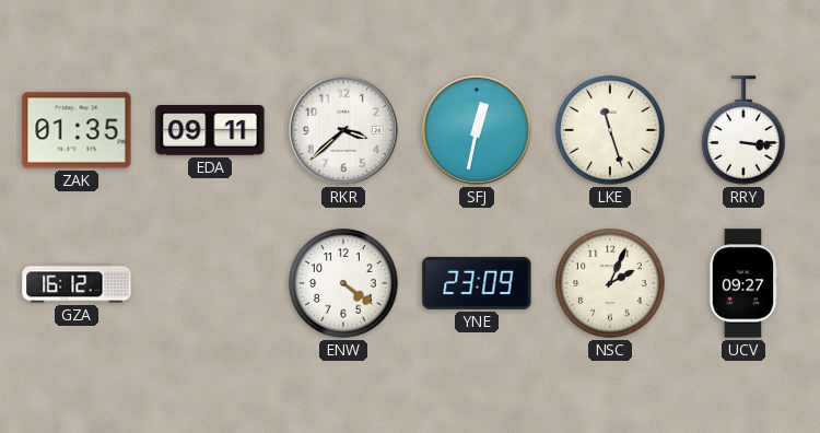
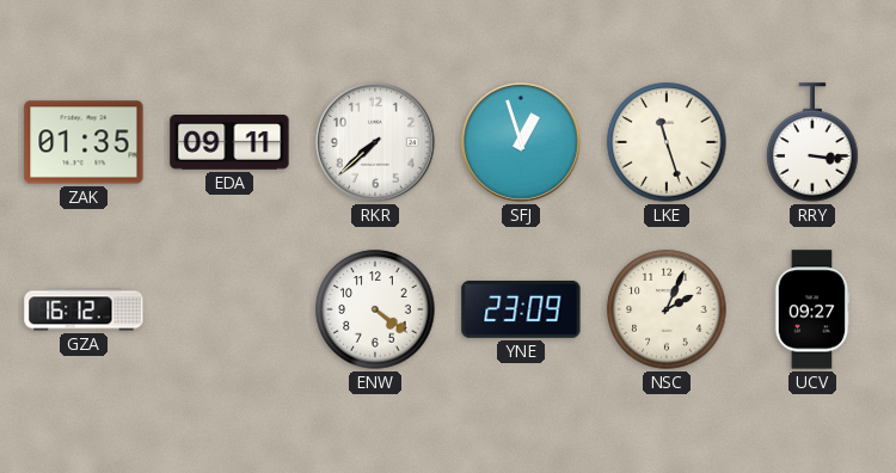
RKR: 3:38 -> 7:38 (376, 143)
SFJ: 12:32 -> 12:57 (522, 143)
